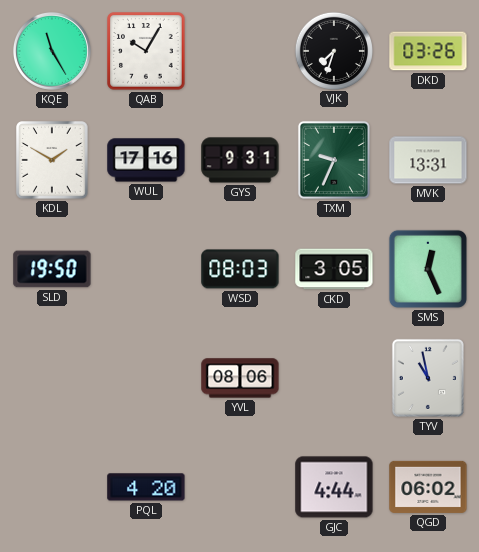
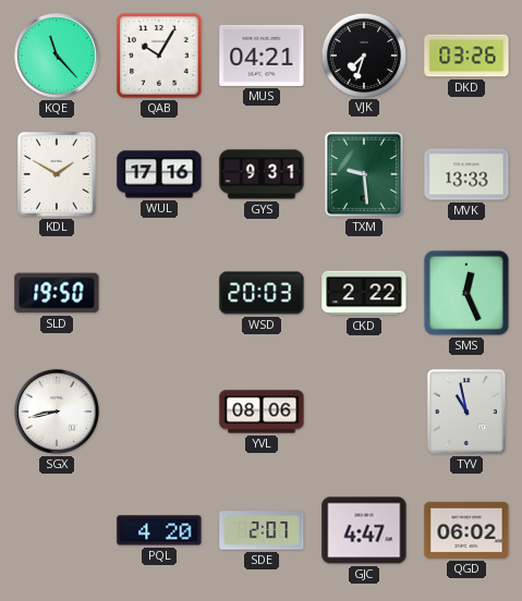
KQE: 11:25 -> 11:23 (57, 56)
MUS: none -> 04:21 (262, 56)
TXM: 9:34 -> 9:29 (364, 174)
MVK: 13:31 -> 13:33 (466, 174)
WSD: 08:03 -> 20:03 (262, 293)
CKD: 3:05 -> 2:22 (364, 293)
SGX: none -> 8:43 (57, 412)
SDE: none -> 2:07 (262, 530)
GJC: 4:44 -> 4:47 (364, 530)
